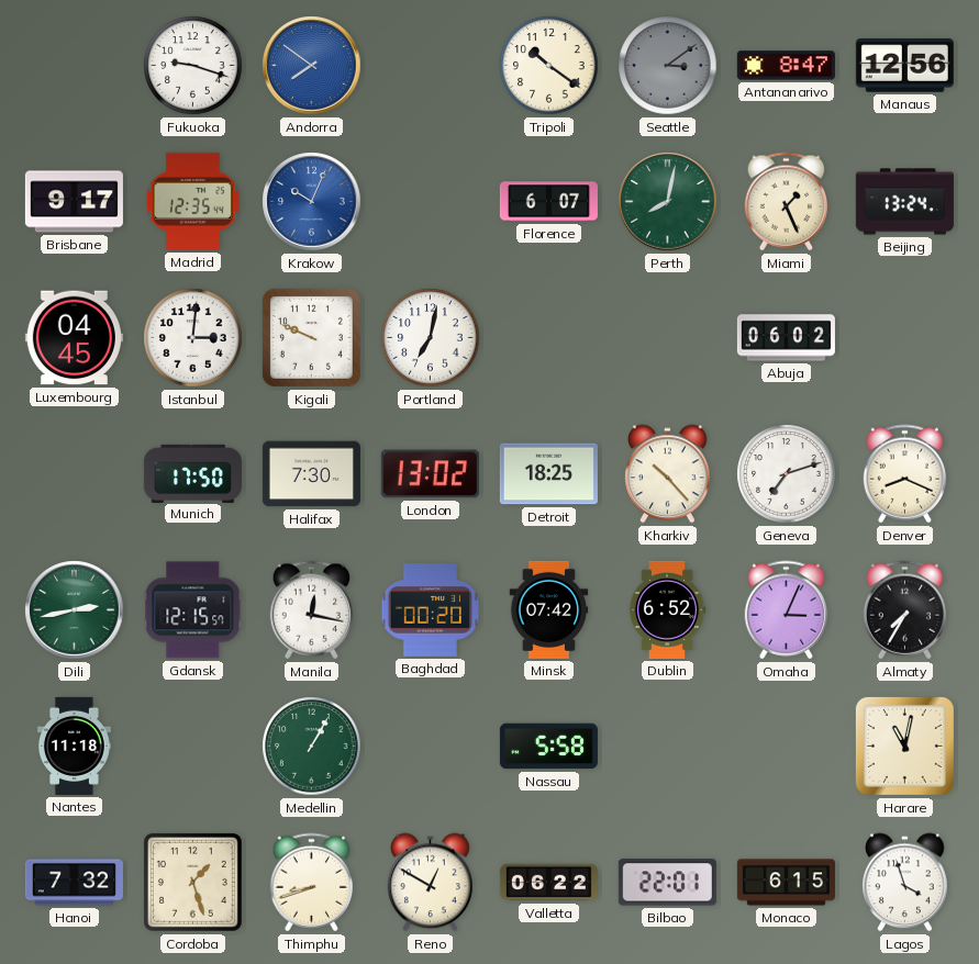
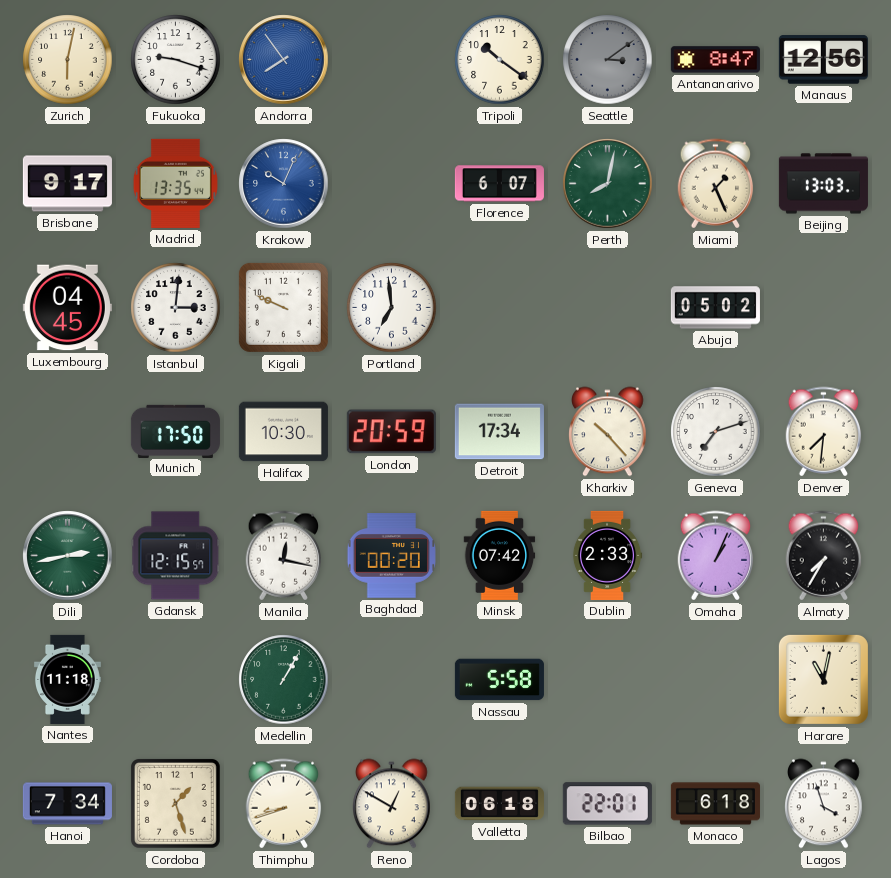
Zurich: none -> 6:02 (68, 60)
Andorra: 7:51 -> 7:54 (284, 60)
Madrid: 12:35 -> 13:35 (175, 183)
Beijing: 13:24 -> 13:03 (823, 184)
Portland: 7:02 -> 6:59 (392, 308)
Abuja: 06:02 -> 05:02 (715, 308)
Halifax: 7:30 -> 10:30 (283, 432)
London: 13:02 -> 20:59 (391, 432)
Detroit: 18:25 -> 17:34 (499, 432)
Denver: 8:19 -> 7:31 (824, 432)
Dublin: 6:52 -> 2:33 (607, 555)
Omaha: 3:04 -> 1:04 (716, 556)
Hanoi: 7:32 -> 7:34 (67, 804)
Valletta: 06:22 -> 06:18 (499, 804)
Monaco: 6:15 -> 6:18 (715, 804)
